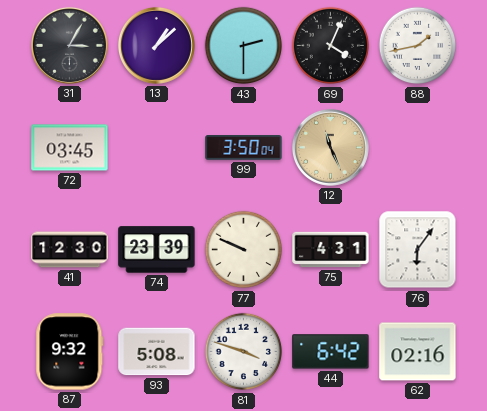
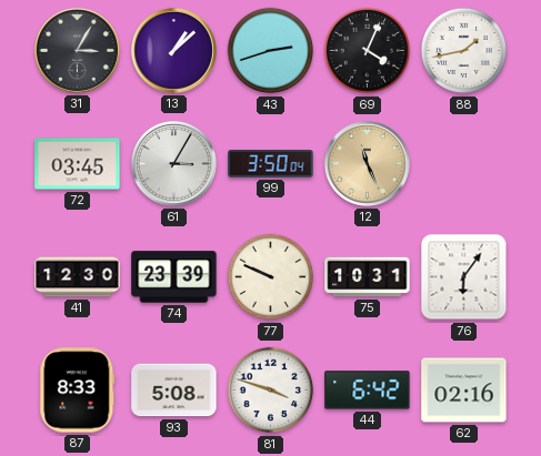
43: 2:30 -> 2:42 (271, 51)
61: none -> 3:05 (173, 163)
75: 4:31 -> 10:31 (368, 277)
87: 9:32 -> 8:33 (78, 391)
